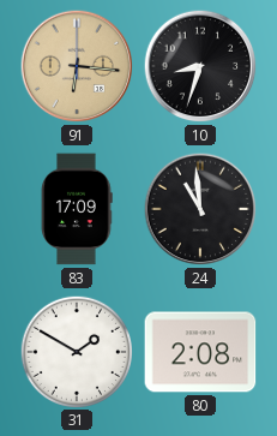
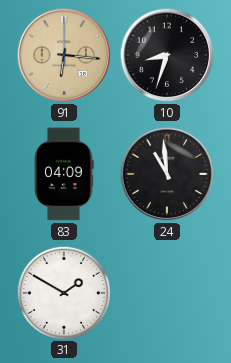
83: 17:09 -> 04:09 (64, 174)
80: 2:08 -> none (200, 352)
